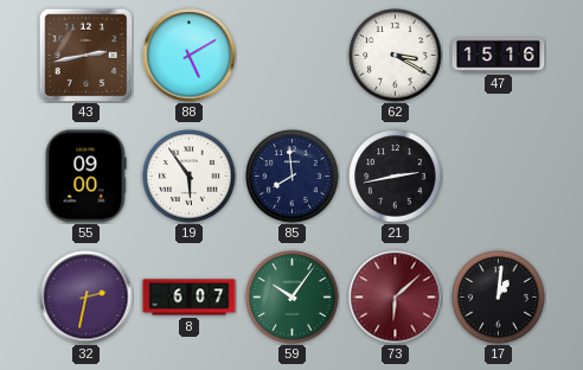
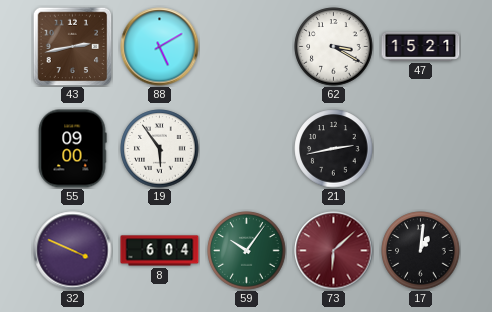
47: 15:16 -> 15:21 (421, 46)
85: 7:59 -> none (293, 177)
32: 2:32 -> 3:49 (73, 251)
8: 6:07 -> 6:04 (160, 251)
